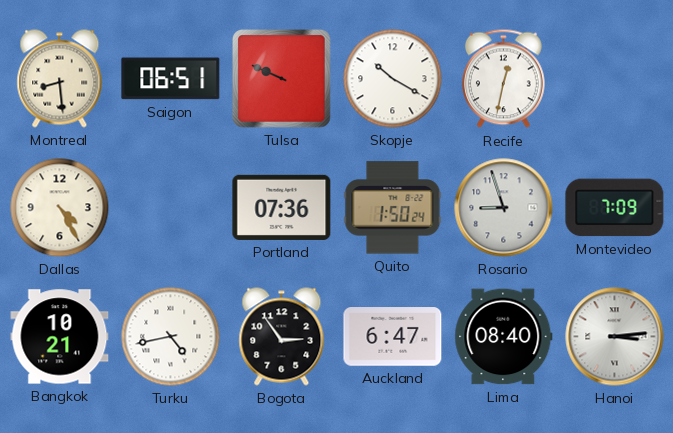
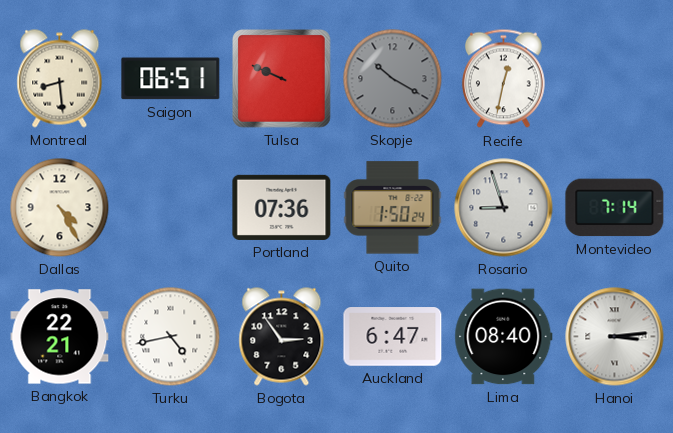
Skopje dial: white -> grey (393, 79)
Montevideo: 7:09 -> 7:14 (615, 208)
Bangkok: 10:21 -> 22:21 (60, 337)
